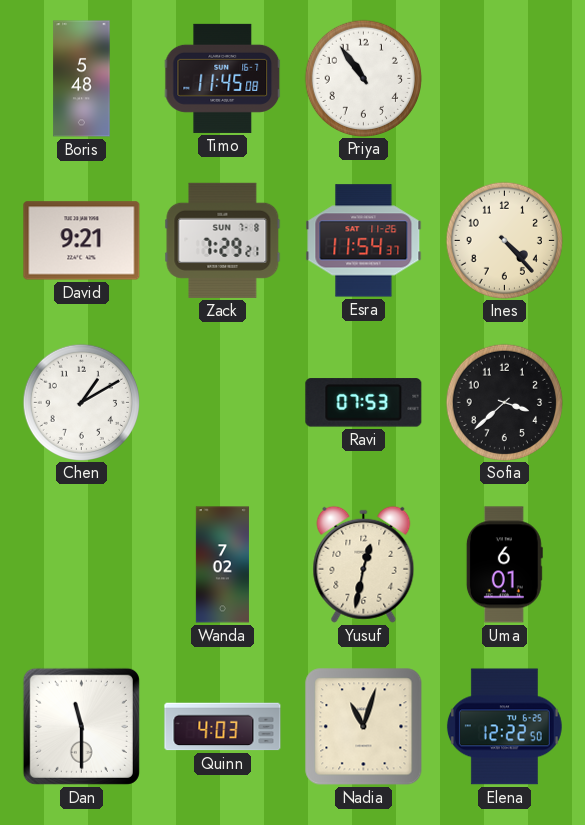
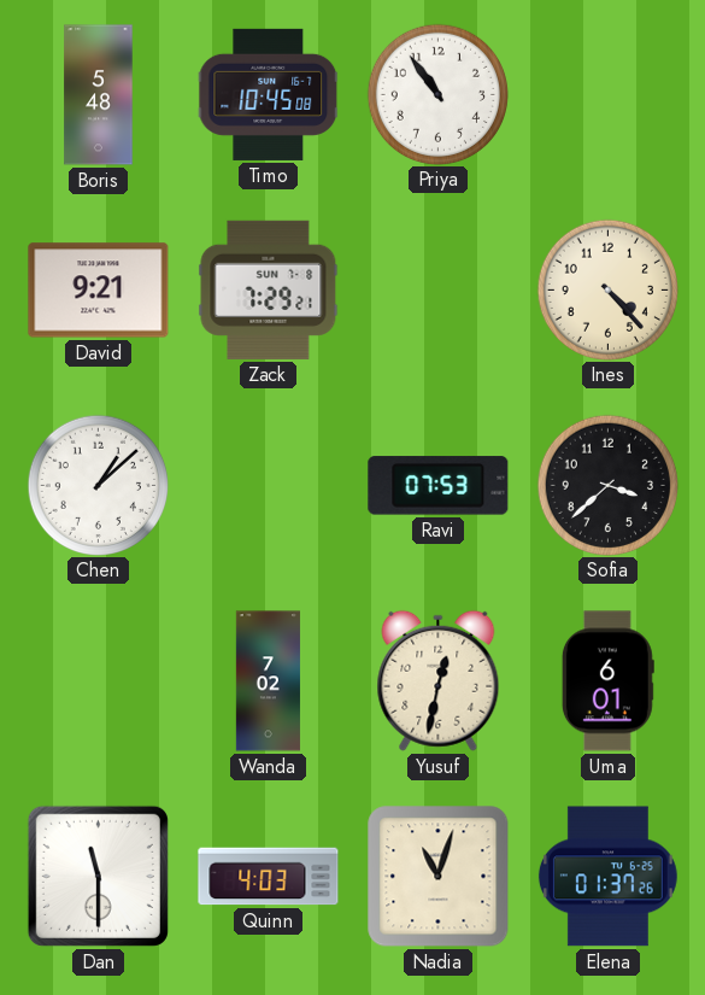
Timo: 11:45 -> 10:45 (269, 94)
Esra: 11:54 -> none (364, 241)
Chen: 1:10 -> 1:08 (98, 485)
Elena: 12:22 -> 01:37 (607, 877)
